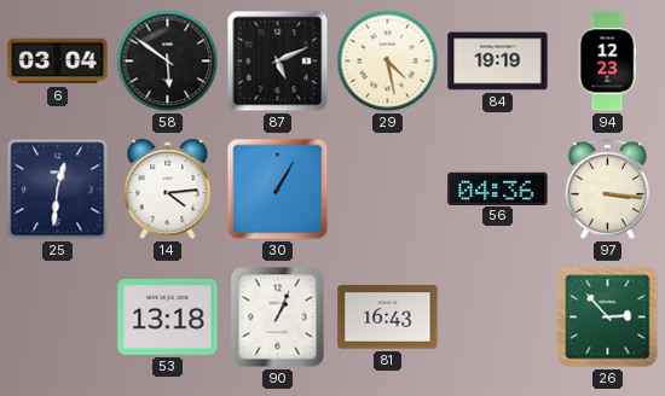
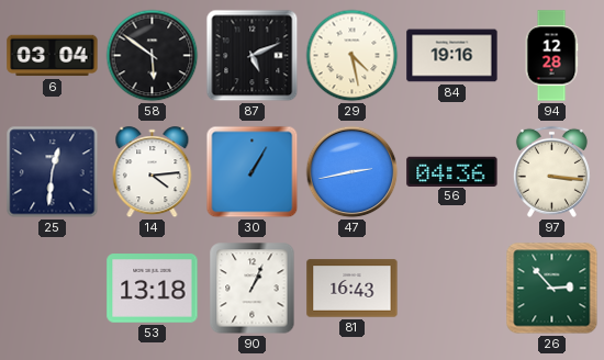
84: 19:19 -> 19:16 (452, 56)
94: 12:23 -> 12:28 (551, 56)
47: none -> 2:43 (353, 172)
